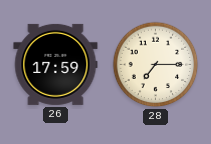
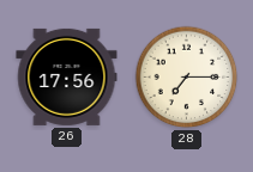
26: 17:59 -> 17:56 (67, 76)
